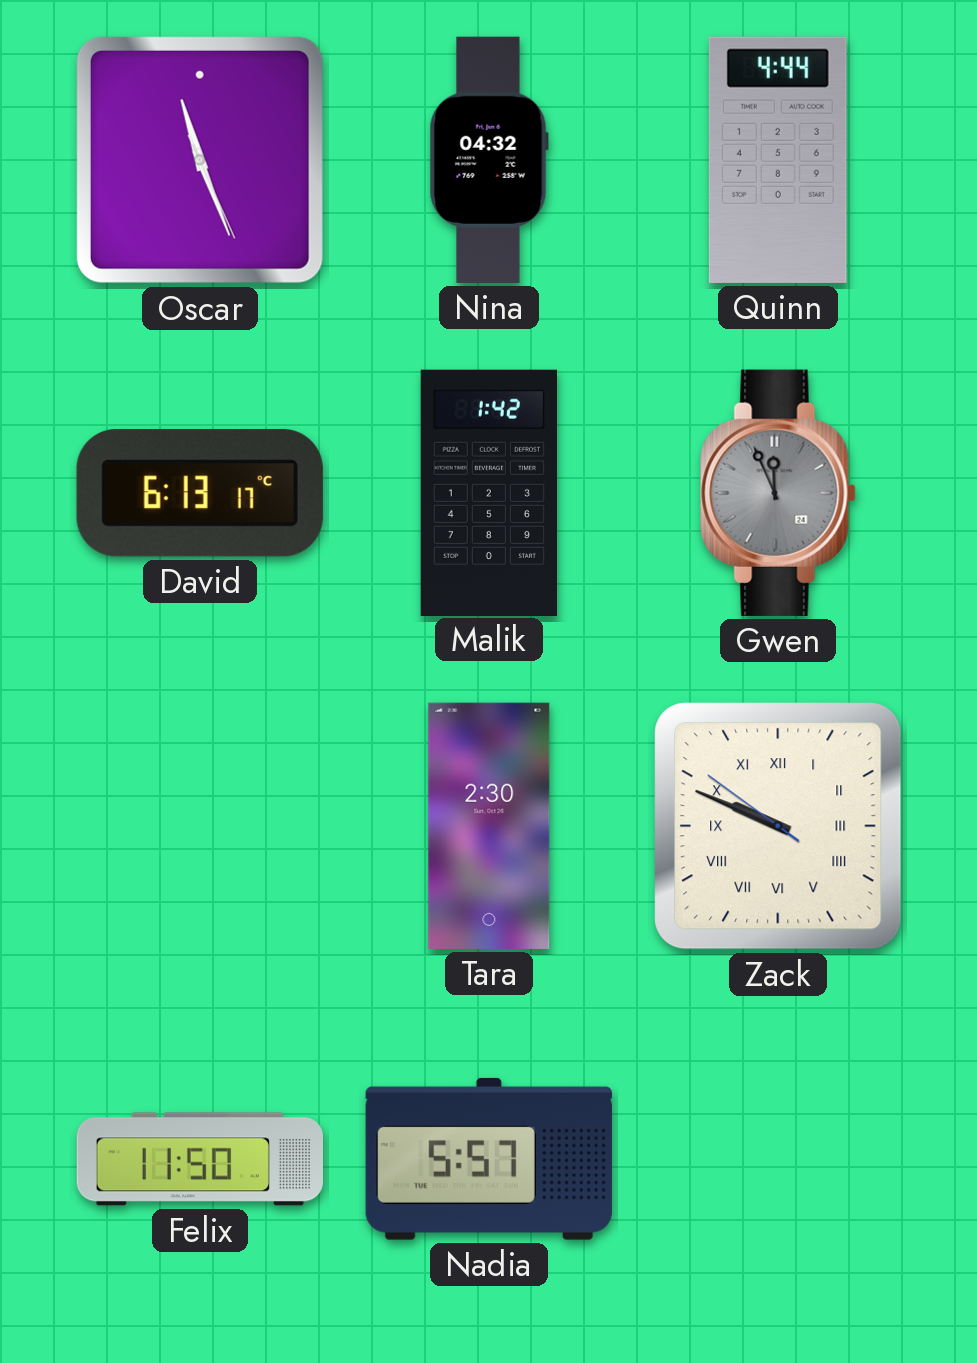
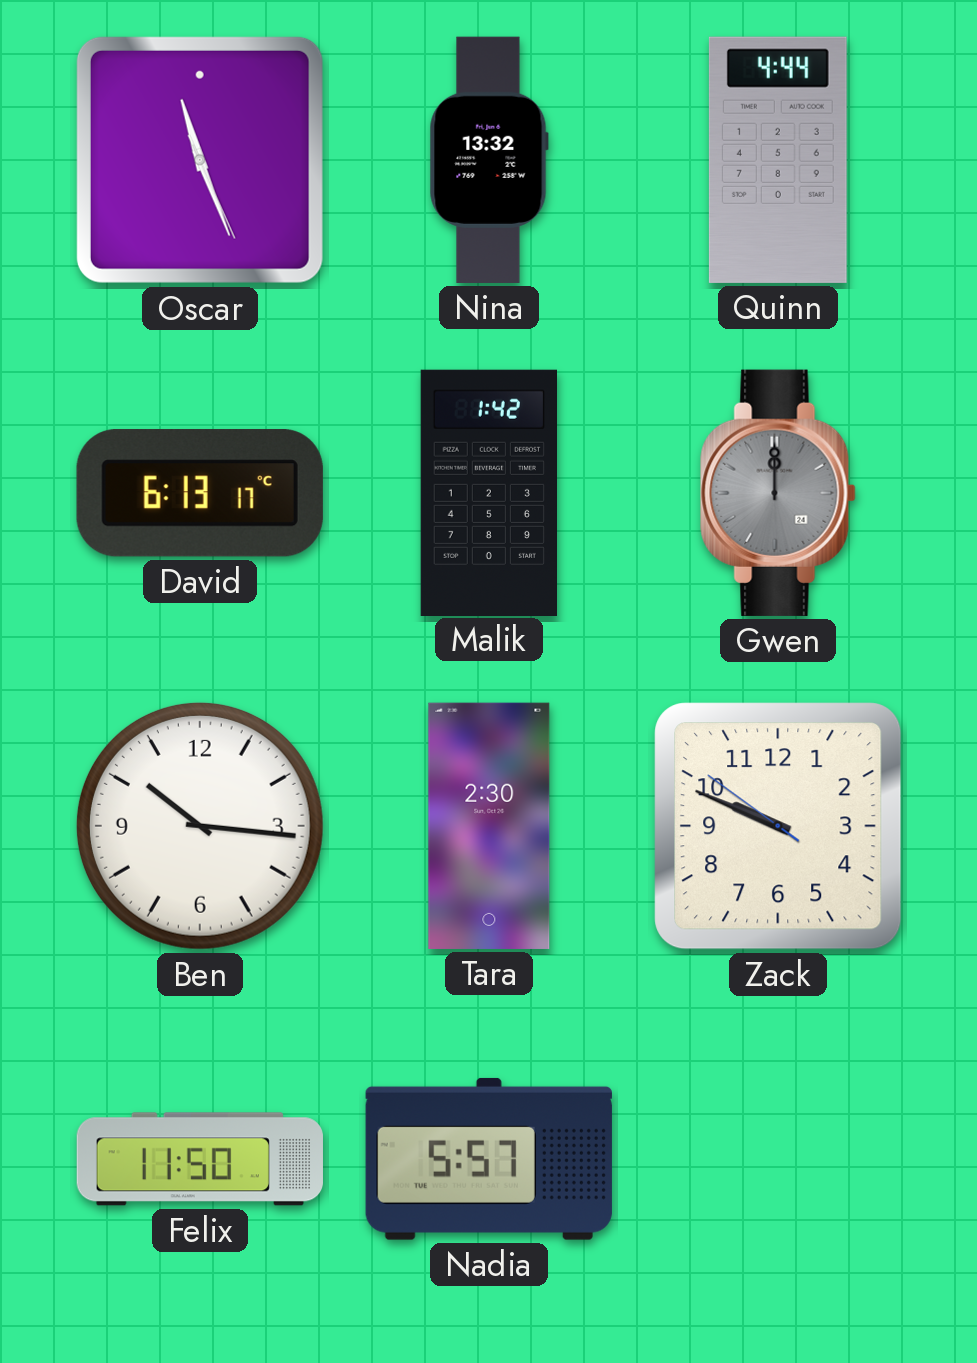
Nina: 04:32 -> 13:32 (489, 160)
Gwen: 11:56 -> 12:00 (778, 493)
Ben: none -> 10:16 (200, 826)
Zack numerals: Roman -> Arabic (778, 826)
